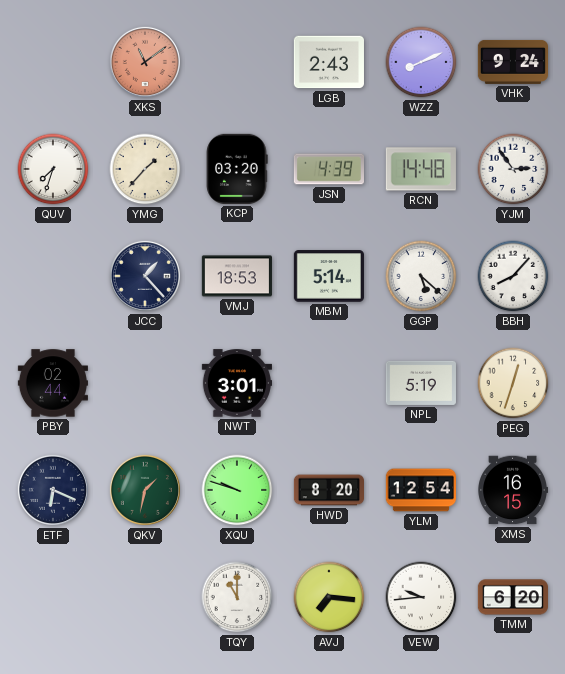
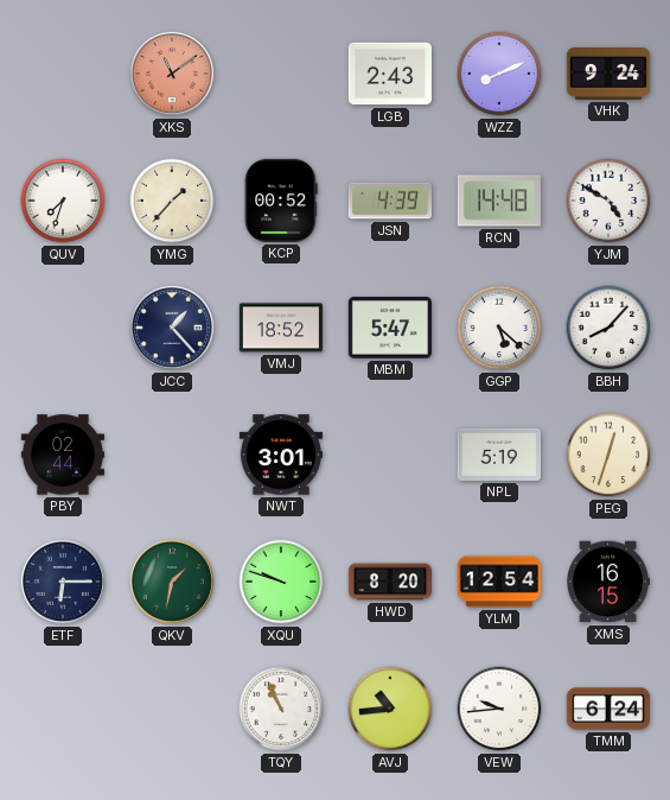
KCP: 03:20 -> 00:52 (281, 201)
YJM: 2:54 -> 4:50 (608, 201)
VMJ: 18:53 -> 18:52 (281, 328)
MBM: 5:14 -> 5:47 (390, 328)
ETF: 6:19 -> 6:15 (63, 582)
TQY: 11:00 -> 10:56 (281, 709)
AVJ: 7:16 -> 10:44 (390, 709)
TMM: 6:20 -> 6:24 (608, 709)
